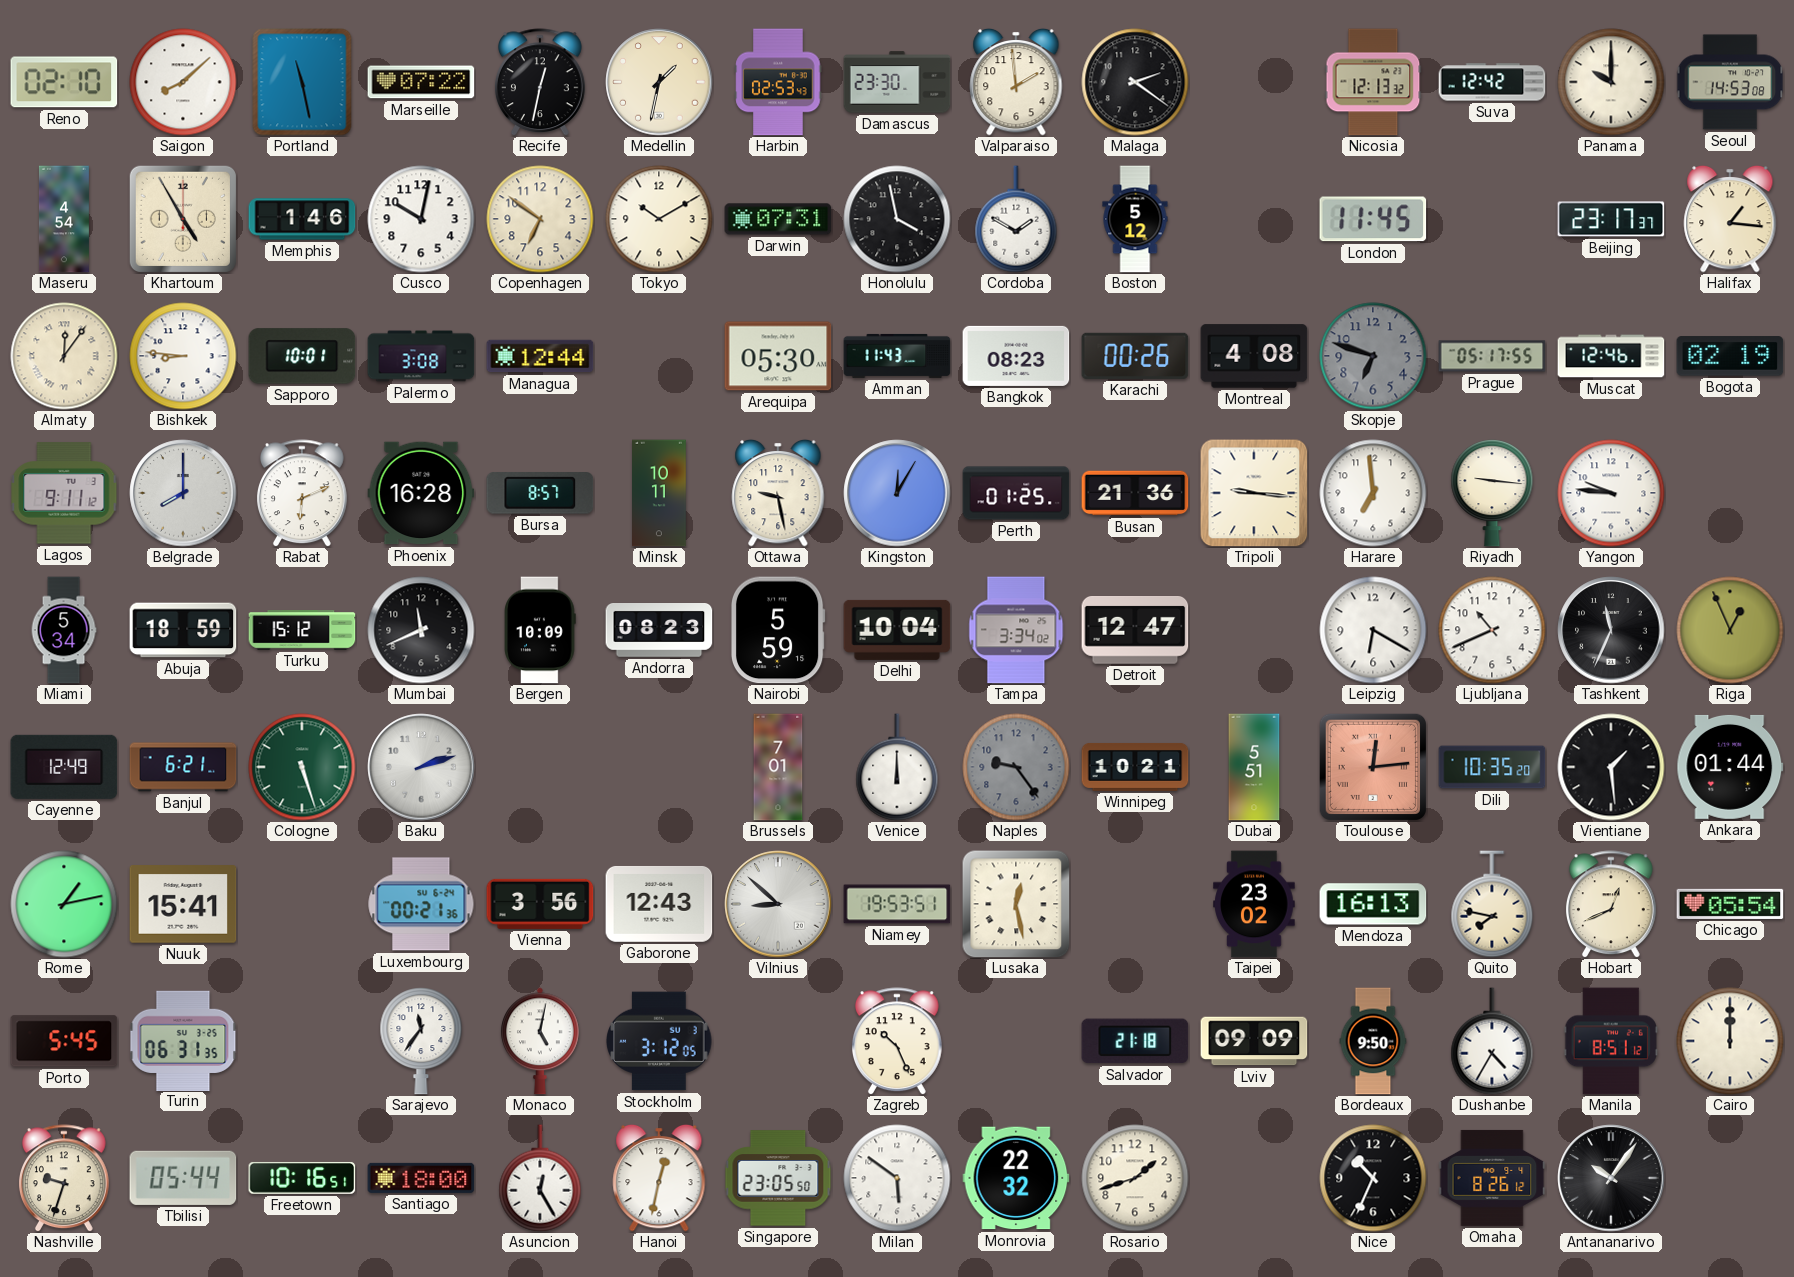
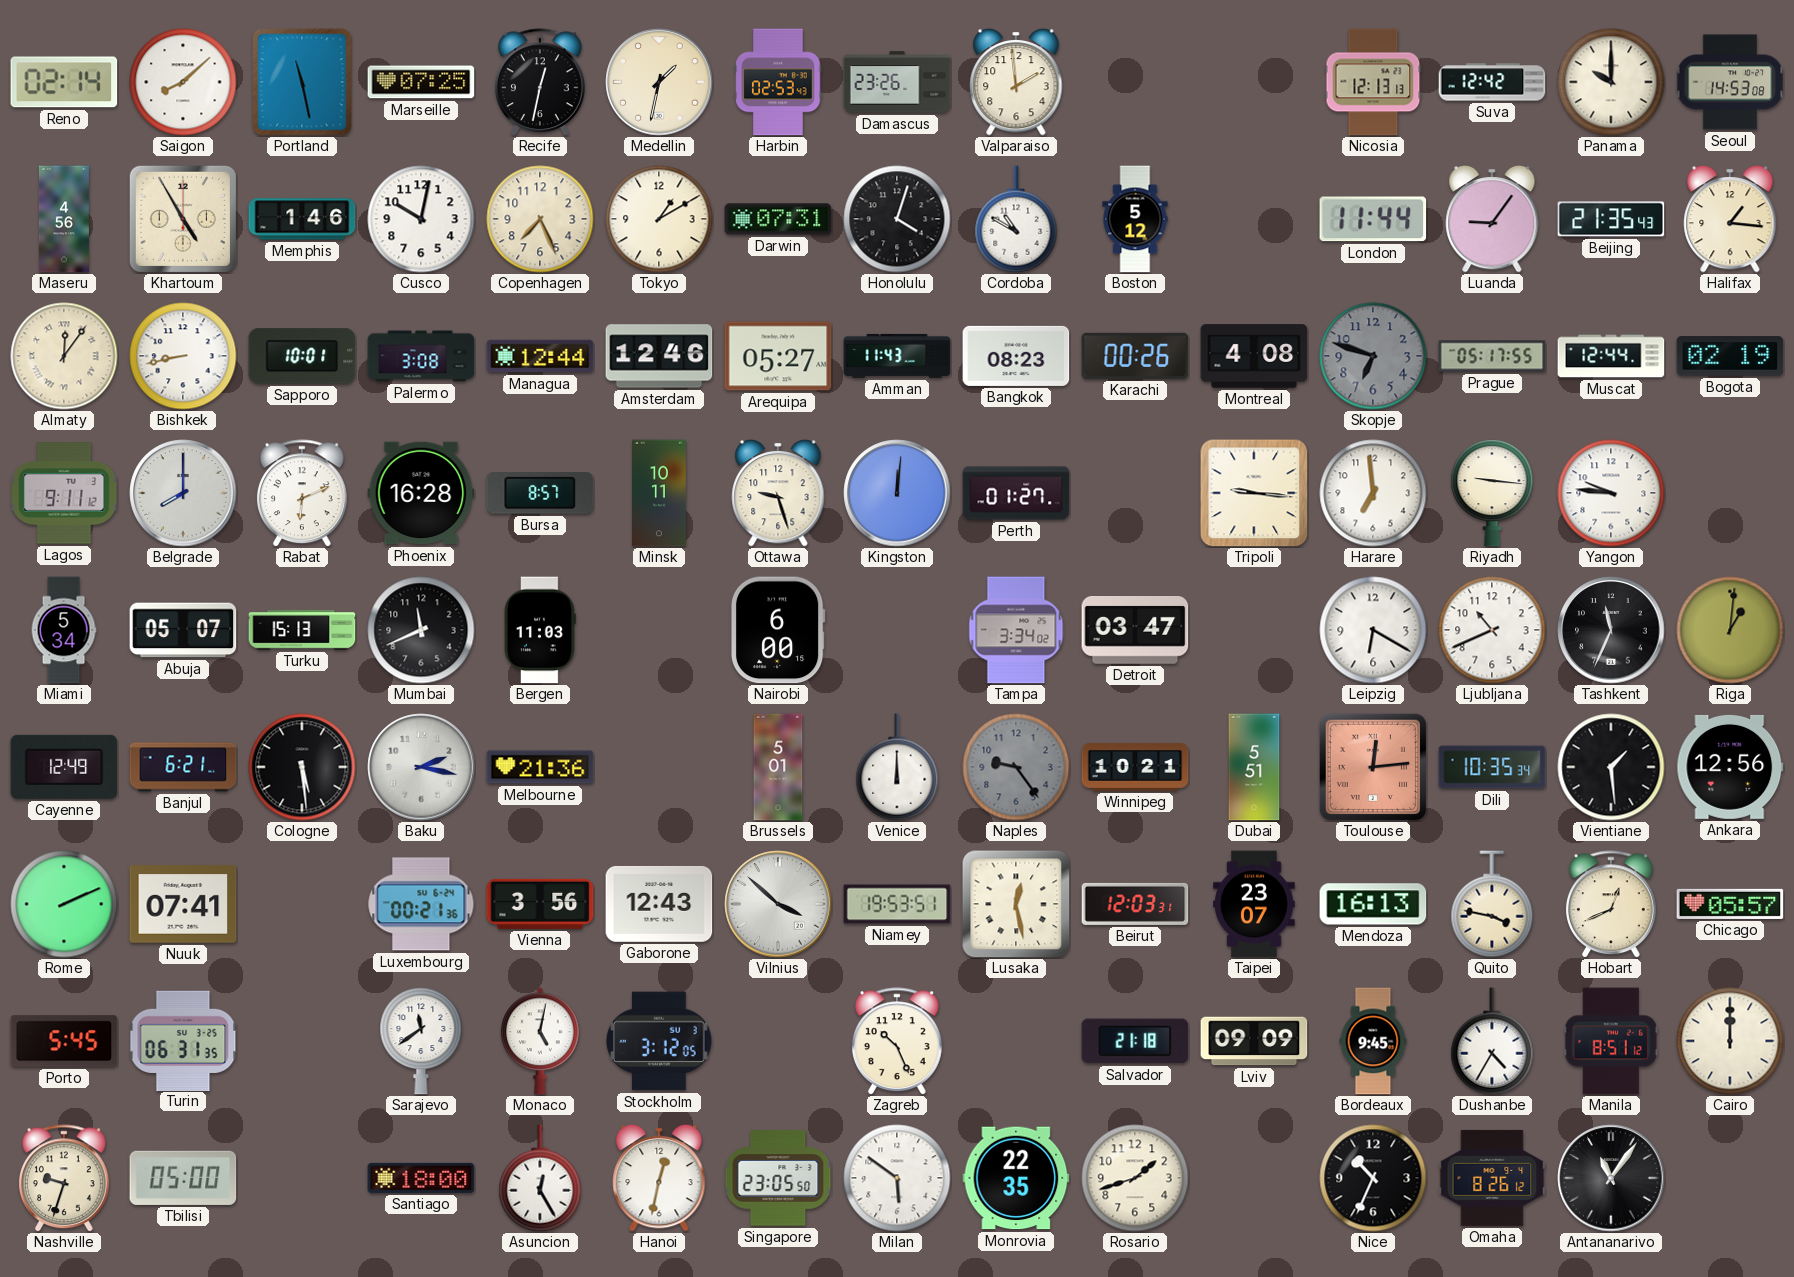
Reno: 02:10 -> 02:14 (64, 82)
Marseille: 07:22 -> 07:25 (421, 82)
Damascus: 23:30 -> 23:26 (897, 82)
Malaga: 2:21 -> none (1135, 82)
Nicosia: 12:13:32 -> 12:13:13 (1373, 82)
Maseru: 4:54 -> 4:56 (64, 219)
Copenhagen: 6:51 -> 7:26 (540, 219)
Tokyo: 10:10 -> 1:10 (659, 219)
Honolulu: 3:58 -> 4:03 (897, 219)
Cordoba: 1:50 -> 10:50 (1016, 219)
London: 11:45 -> 11:44 (1373, 219)
Luanda: none -> 9:06 (1492, 219)
Beijing: 23:17 -> 21:35 (1611, 219)
Bishkek: 8:46 -> 8:43 (183, 356)
Amsterdam: none -> 12:46 (659, 356)
Arequipa: 05:30 -> 05:27 (778, 356)
Muscat: 12:46 -> 12:44 (1611, 356)
Ottawa: 9:28 -> 9:27 (778, 493)
Kingston: 12:05 -> 12:01 (897, 493)
Perth: 01:25 -> 01:27 (1016, 493)
Busan: 21:36 -> none (1135, 493)
Abuja: 18:59 -> 05:07 (183, 630)
Turku: 15:12 -> 15:13 (302, 630)
Bergen: 10:09 -> 11:03 (540, 630)
Andorra: 08:23 -> none (659, 631)
Nairobi: 5:59 -> 6:00 (778, 630)
Delhi: 10:04 -> none (897, 630)
Detroit: 12:47 -> 03:47 (1135, 631)
Riga: 12:56 -> 1:01 (1730, 630)
Cologne: 5:27 -> 5:29 (302, 767)
Cologne dial: green -> black (302, 767)
Baku: 2:12 -> 2:17 (421, 767)
Melbourne: none -> 21:36 (540, 767)
Brussels: 7:01 -> 5:01 (778, 767)
Dili: 10:35:20 -> 10:35:34 (1492, 767)
Ankara: 01:44 -> 12:56 (1730, 767)
Rome: 1:13 -> 2:11 (64, 904)
Nuuk: 15:41 -> 07:41 (183, 904)
Vilnius: 8:52 -> 3:52 (778, 904)
Beirut: none -> 12:03 (1135, 904)
Taipei: 23:02 -> 23:07 (1254, 904)
Quito: 7:47 -> 3:47 (1492, 904)
Chicago: 05:54 -> 05:57 (1730, 904)
Sarajevo: 11:36 -> 11:39 (421, 1042)
Bordeaux: 9:50 -> 9:45 (1373, 1041)
Tbilisi: 05:44 -> 05:00 (183, 1178)
Freetown: 10:16 -> none (302, 1178)
Monrovia: 22:32 -> 22:35 (1016, 1178)
Antananarivo: 10:06 -> 11:06 (1611, 1178)
